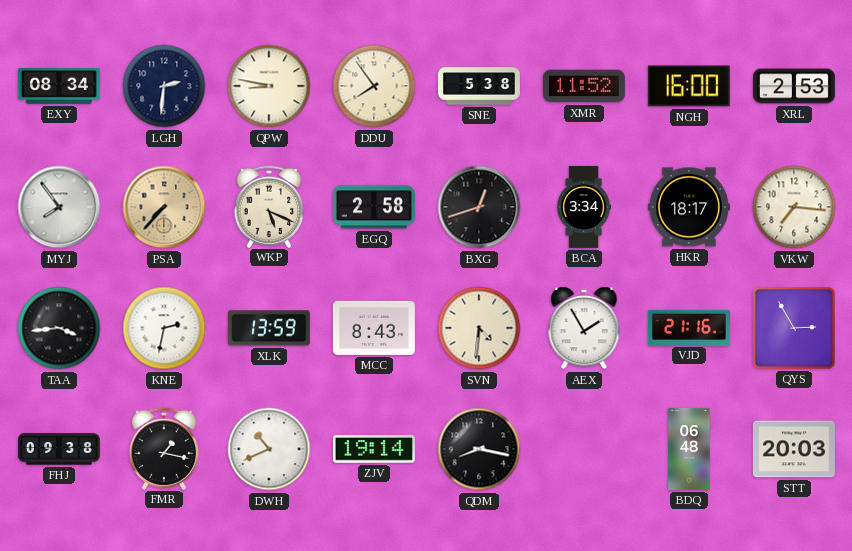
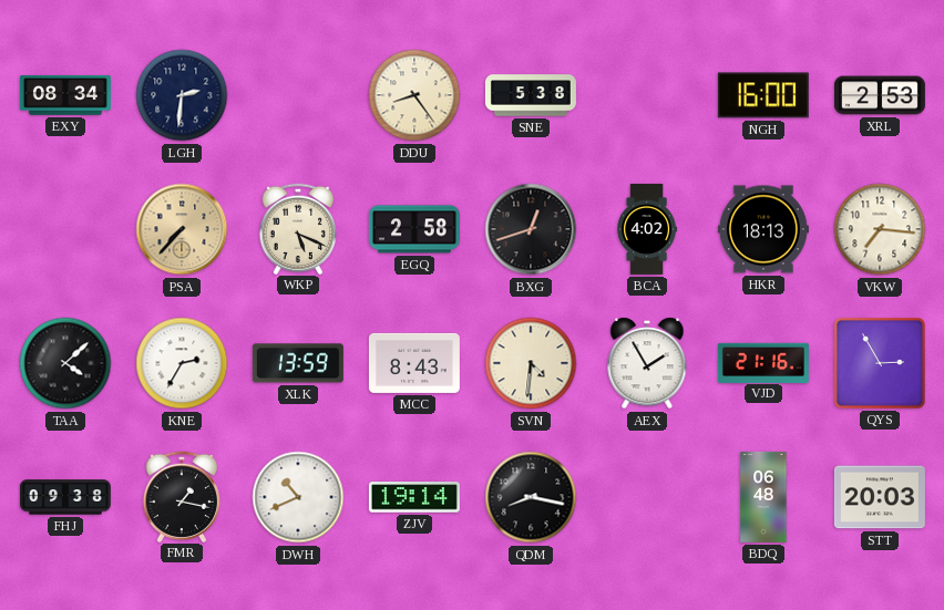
QPW: 8:47 -> none (269, 86)
DDU: 7:54 -> 8:24 (414, 95)
XMR: 11:52 -> none (584, 86)
MYJ: 7:54 -> none (59, 207)
BCA: 3:34 -> 4:02 (646, 229)
HKR: 18:17 -> 18:13 (763, 229)
TAA: 3:44 -> 4:08 (65, 363)
KNE: 2:32 -> 2:35 (182, 363)
